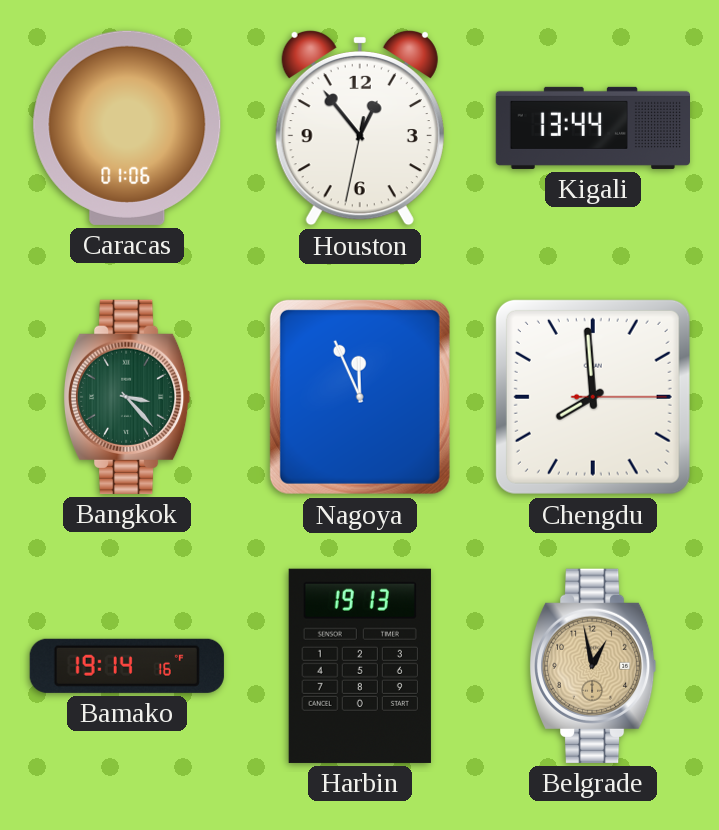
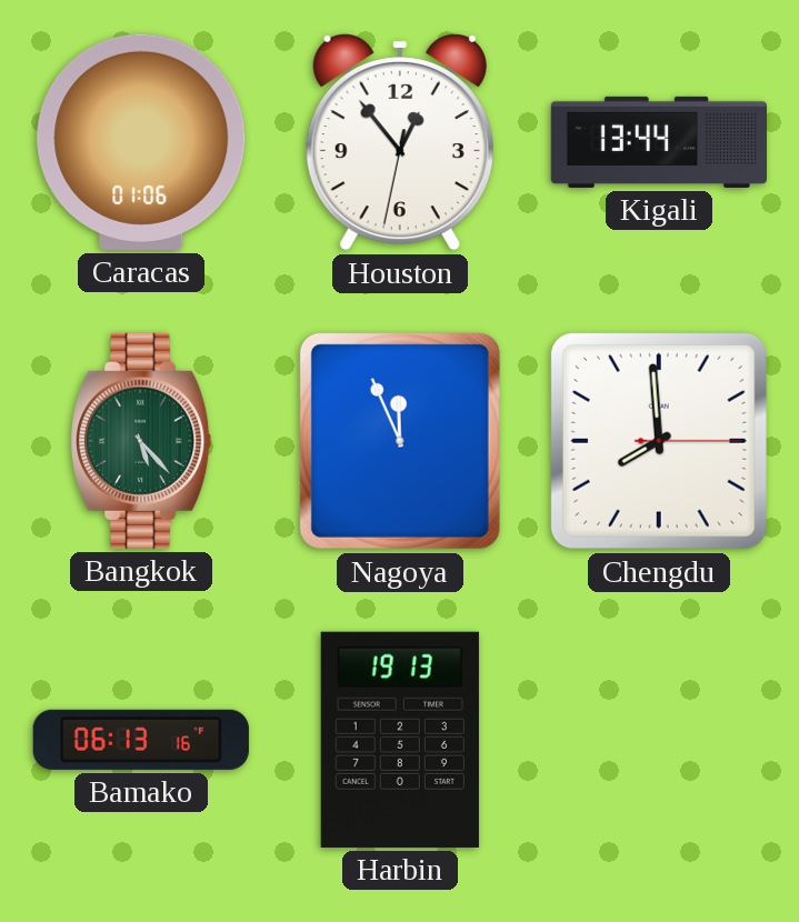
Bangkok: 3:23 -> 5:23 (141, 441)
Bamako: 19:14 -> 06:13 (141, 740)
Belgrade: 12:58 -> none (593, 666)
